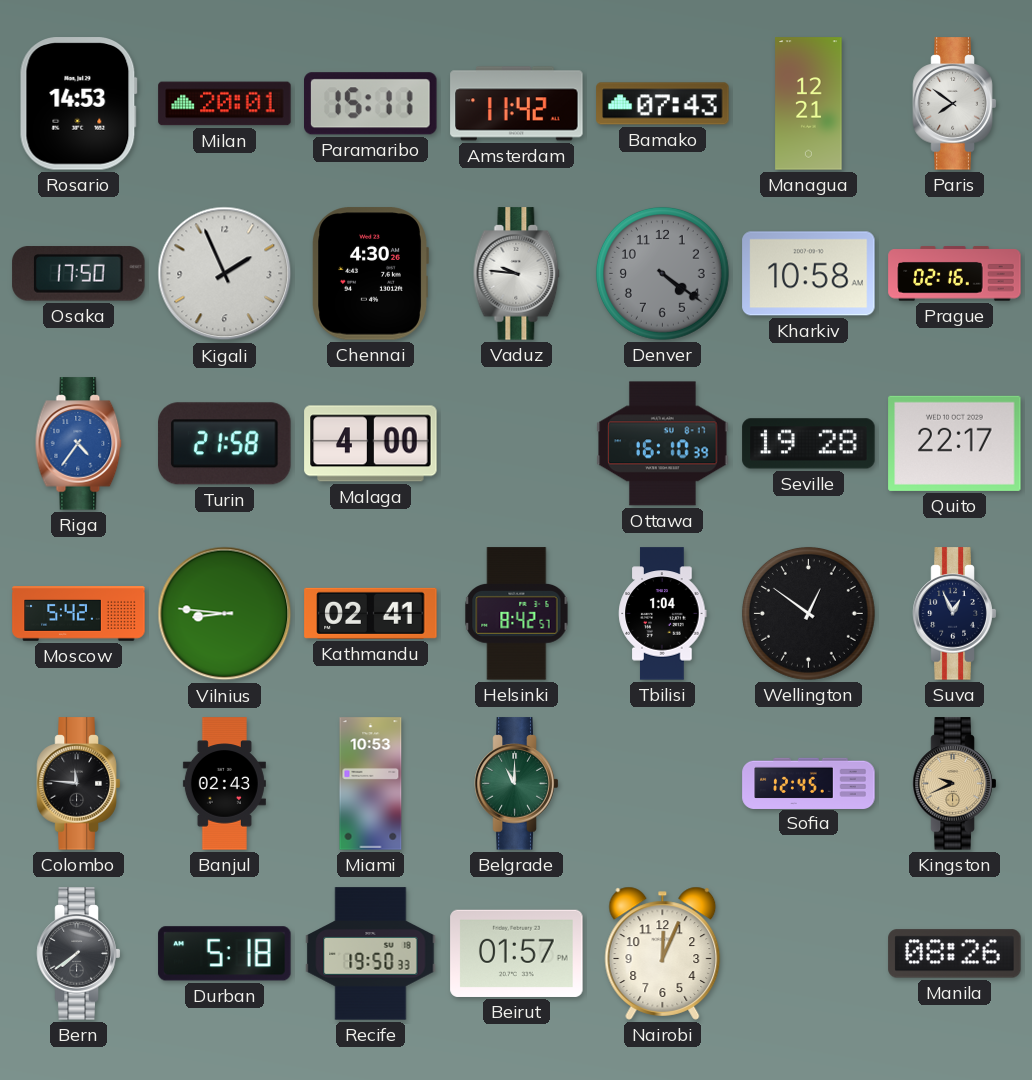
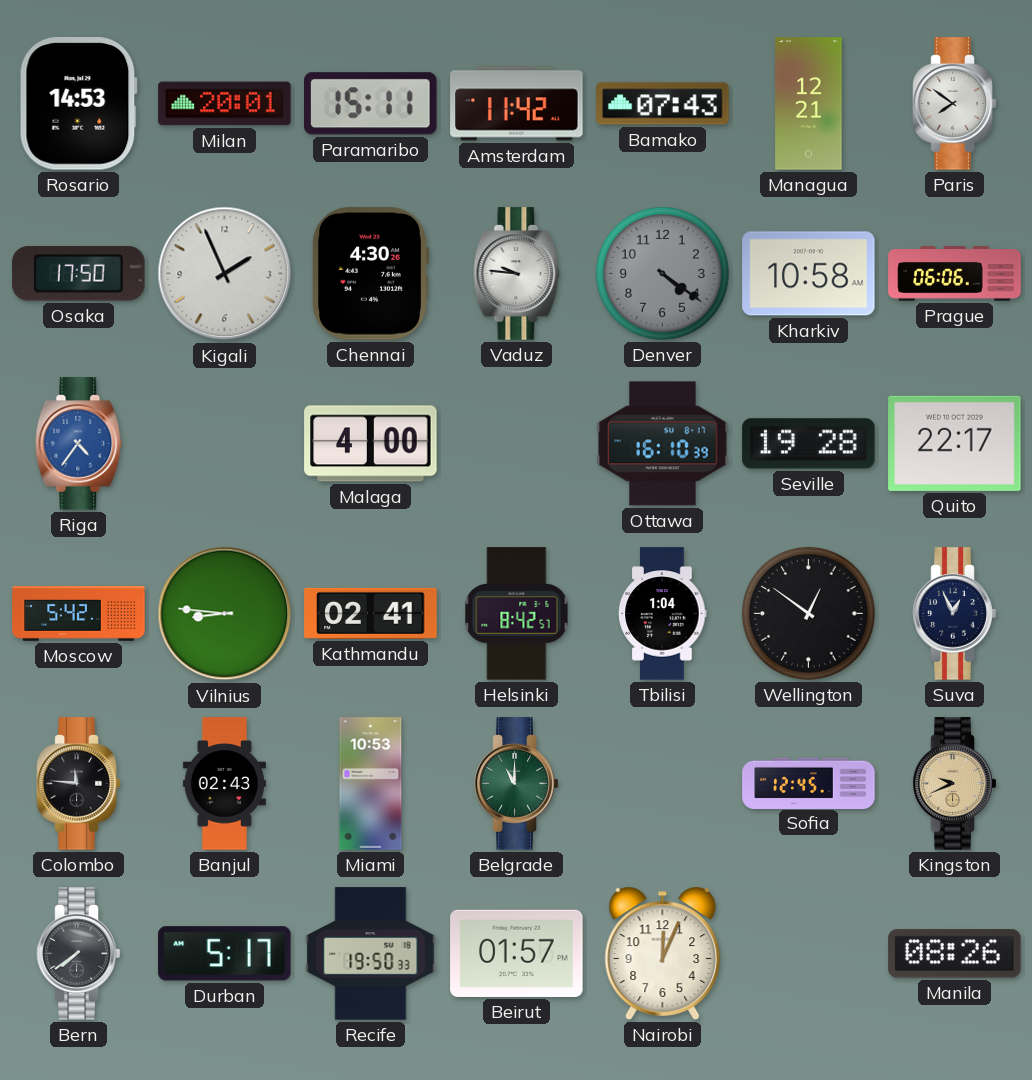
Prague: 02:16 -> 06:06 (955, 274)
Turin: 21:58 -> none (225, 444)
Durban: 5:18 -> 5:17 (225, 954)
